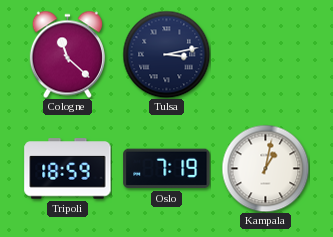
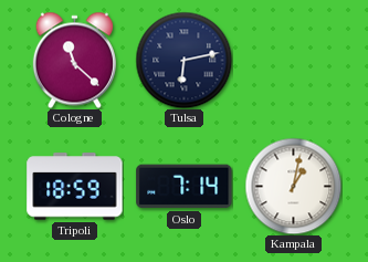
Tulsa: 3:13 -> 6:13 (183, 60)
Oslo: 7:19 -> 7:14 (185, 187)
